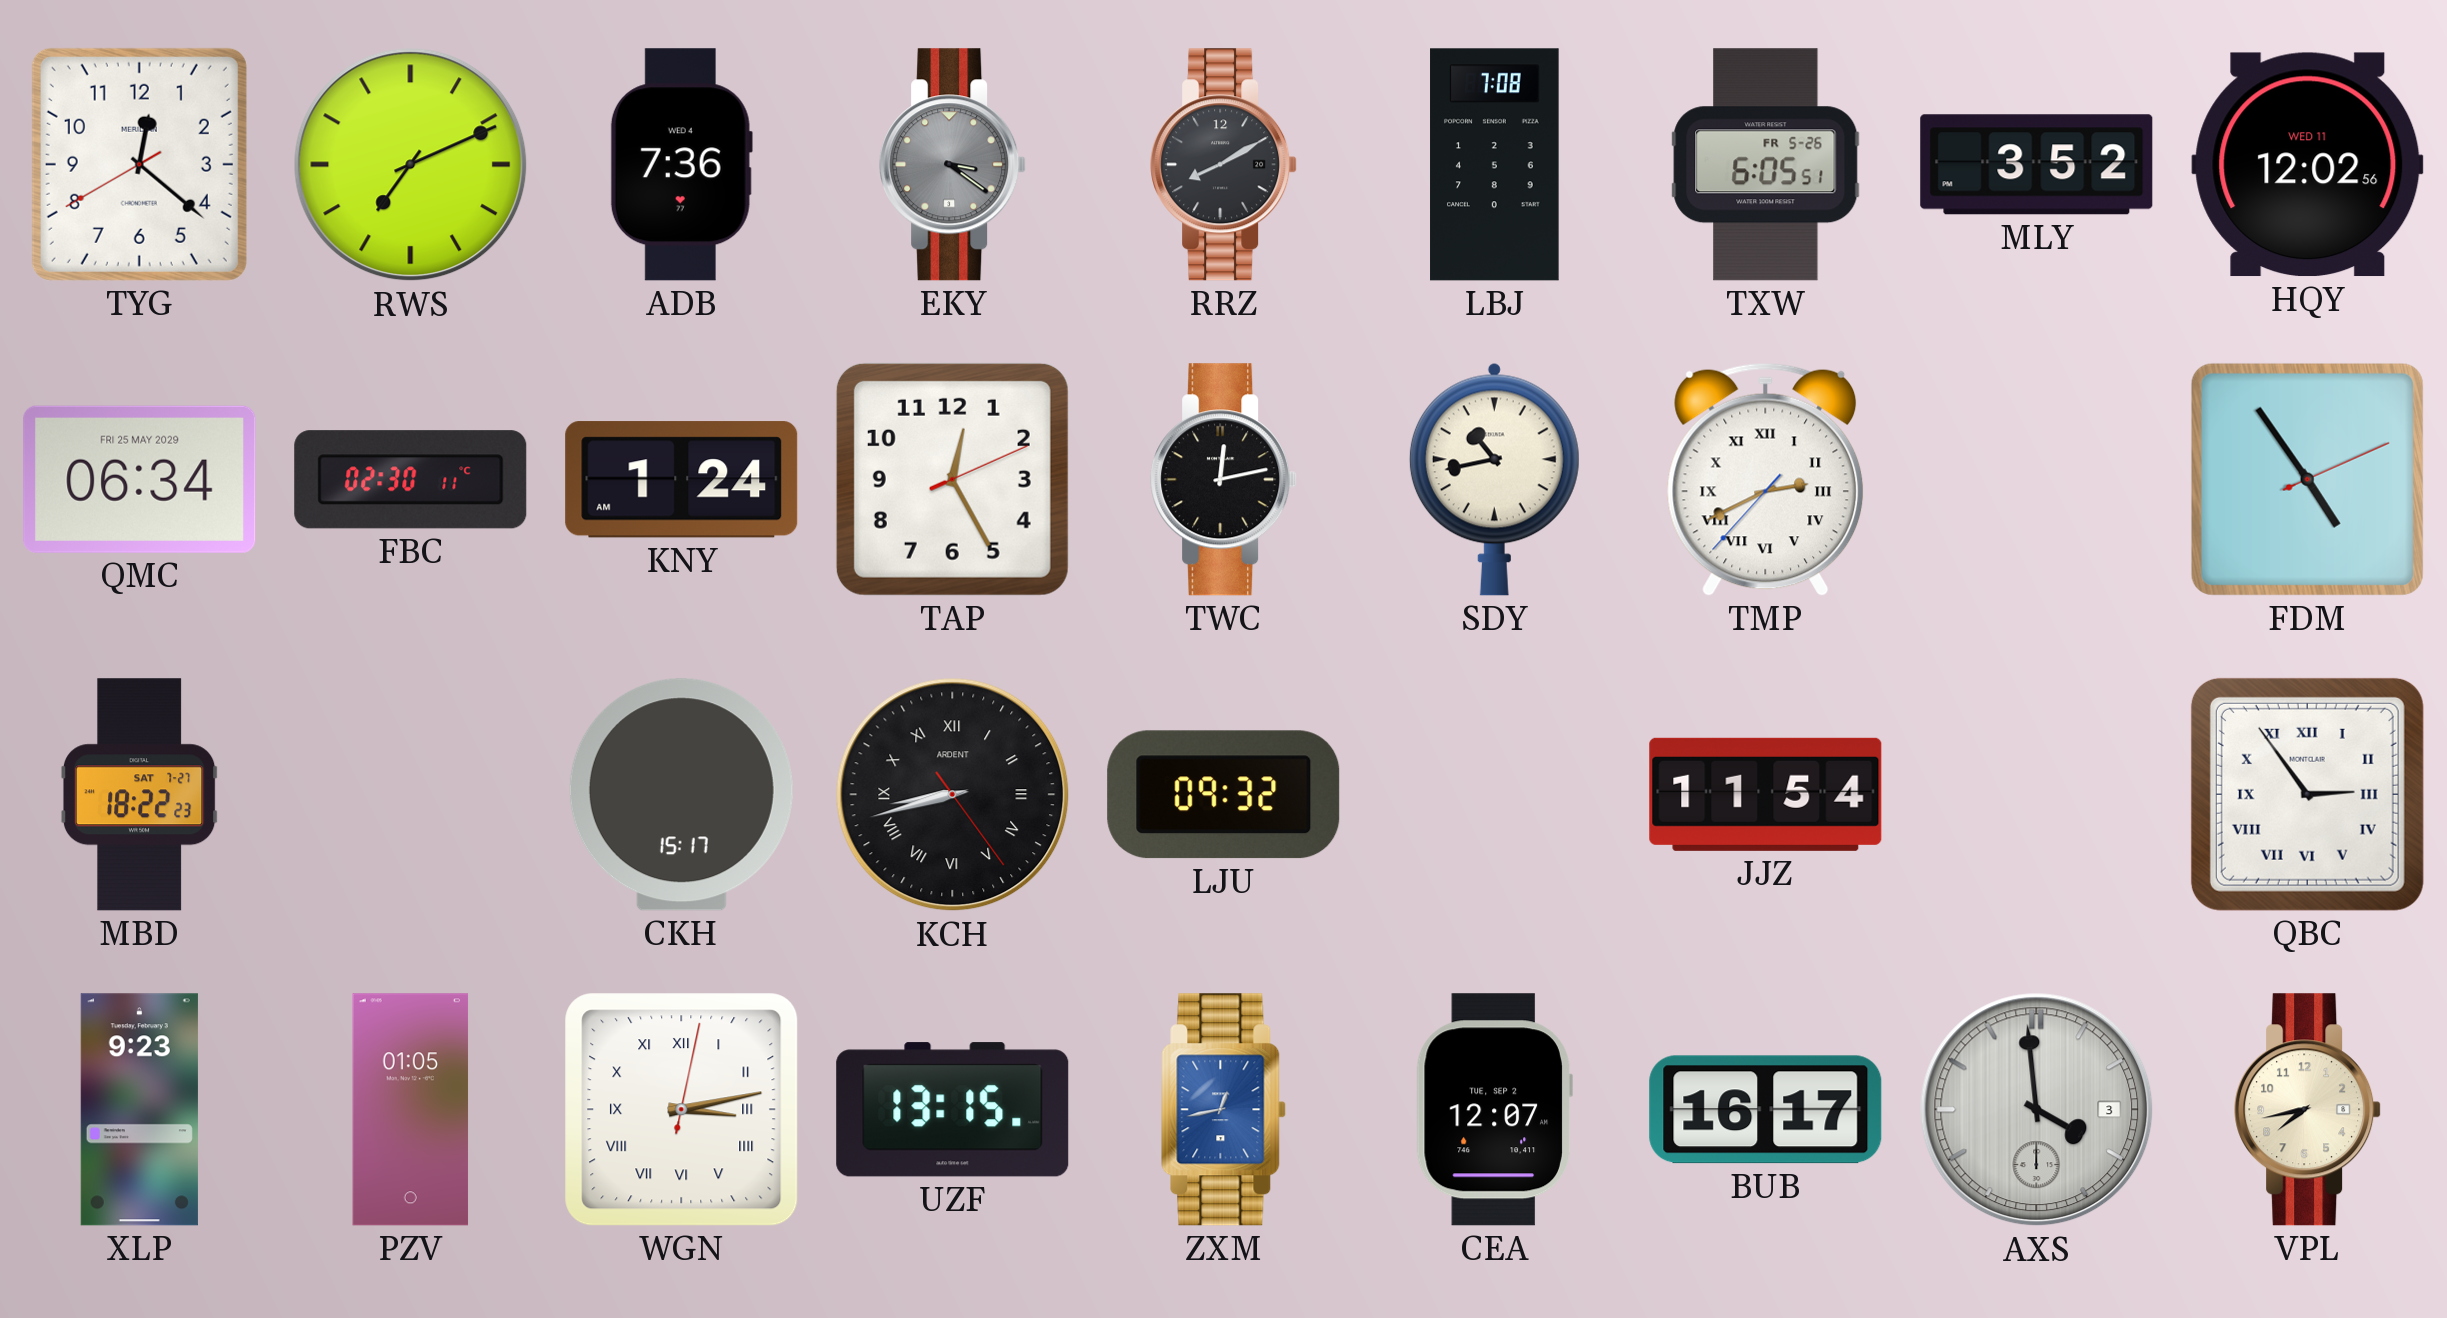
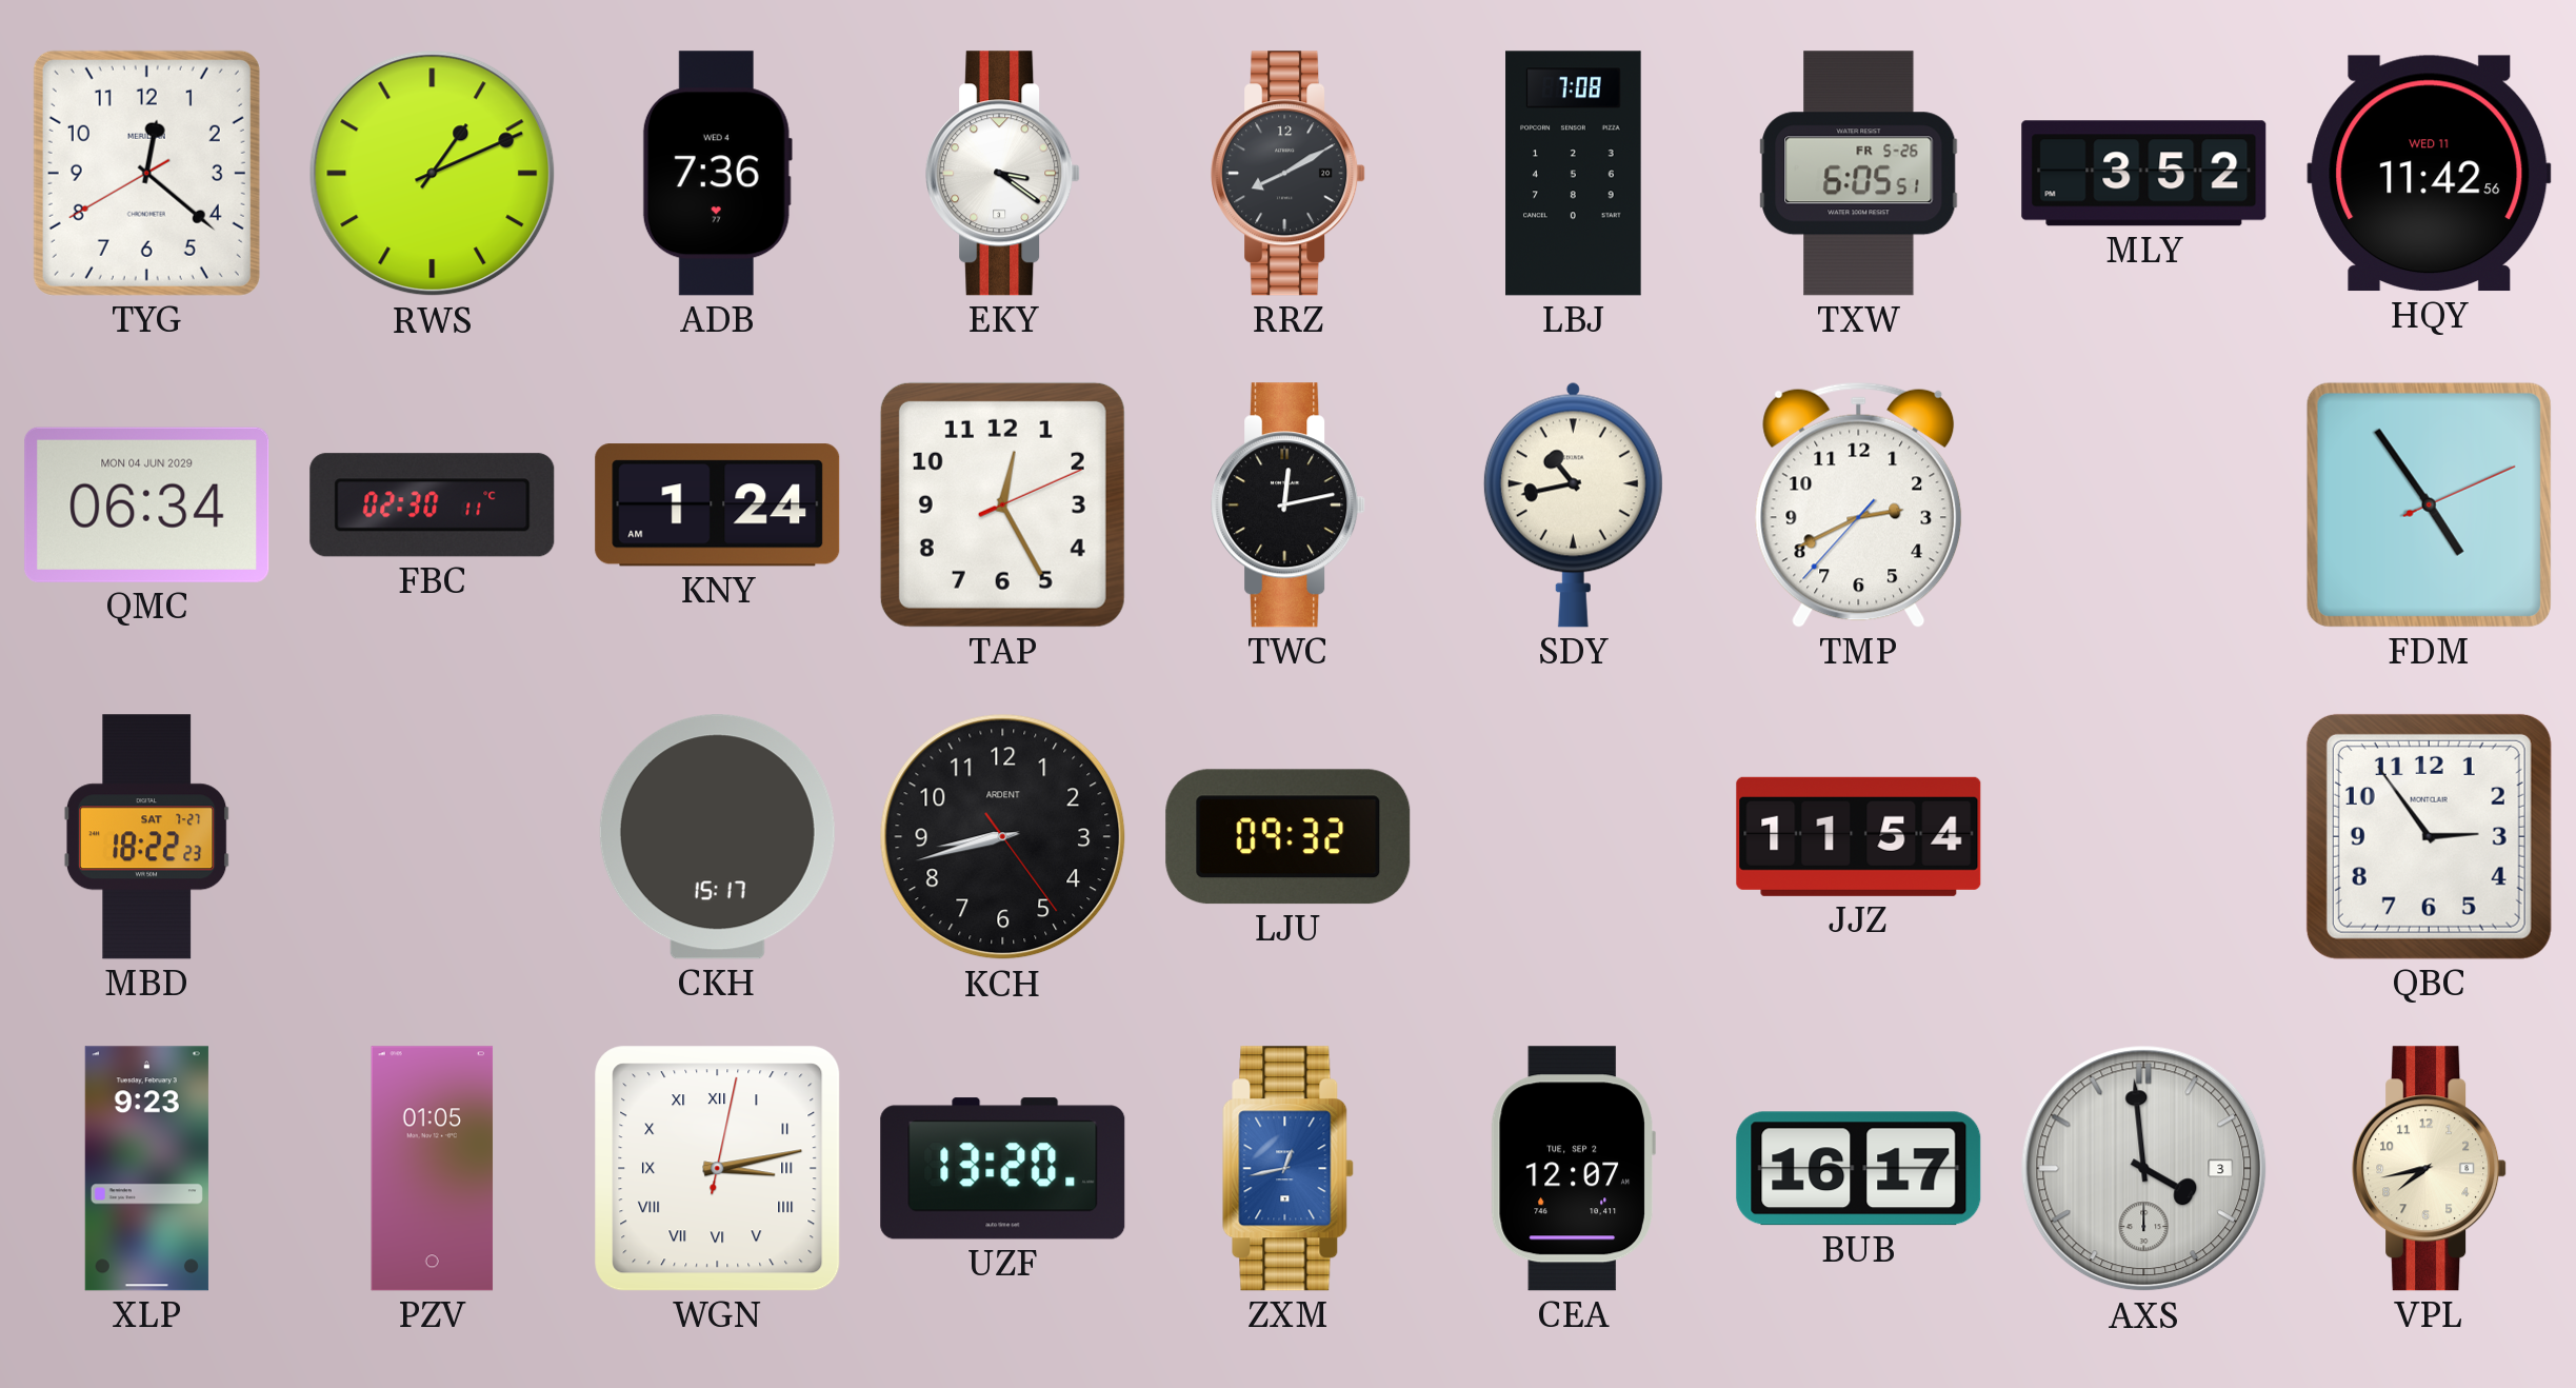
RWS: 7:11 -> 1:11 (433, 174)
EKY dial: grey -> white (1003, 174)
HQY: 12:02 -> 11:42 (2430, 174)
QMC date: FRI 25 MAY 2029 -> MON 04 JUN 2029 (147, 504)
TMP numerals: Roman -> Arabic (1859, 504)
KCH numerals: Roman -> Arabic (1003, 837)
QBC numerals: Roman -> Arabic (2429, 836)
UZF: 13:15 -> 13:20 (1003, 1169)
